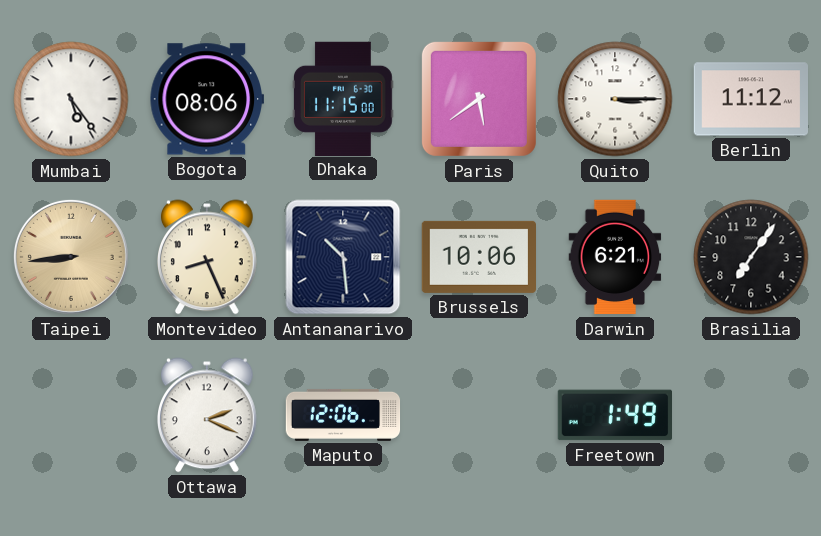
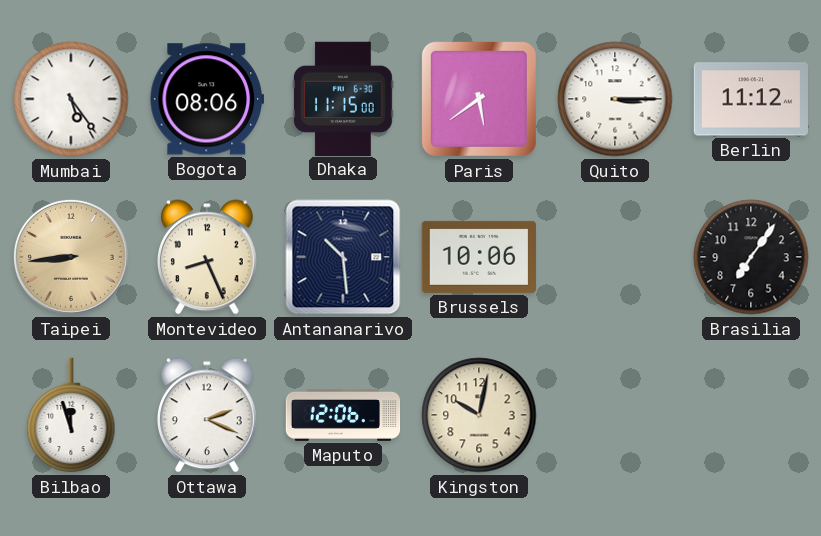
Darwin: 6:21 -> none (615, 257)
Bilbao: none -> 11:57 (71, 415)
Kingston: none -> 10:02 (479, 415)
Freetown: 1:49 -> none (614, 415)
